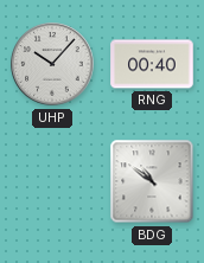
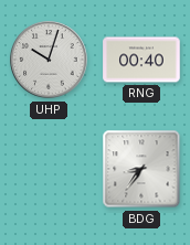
UHP: 10:07 -> 10:03 (49, 60)
BDG: 10:51 -> 8:36 (141, 169)
